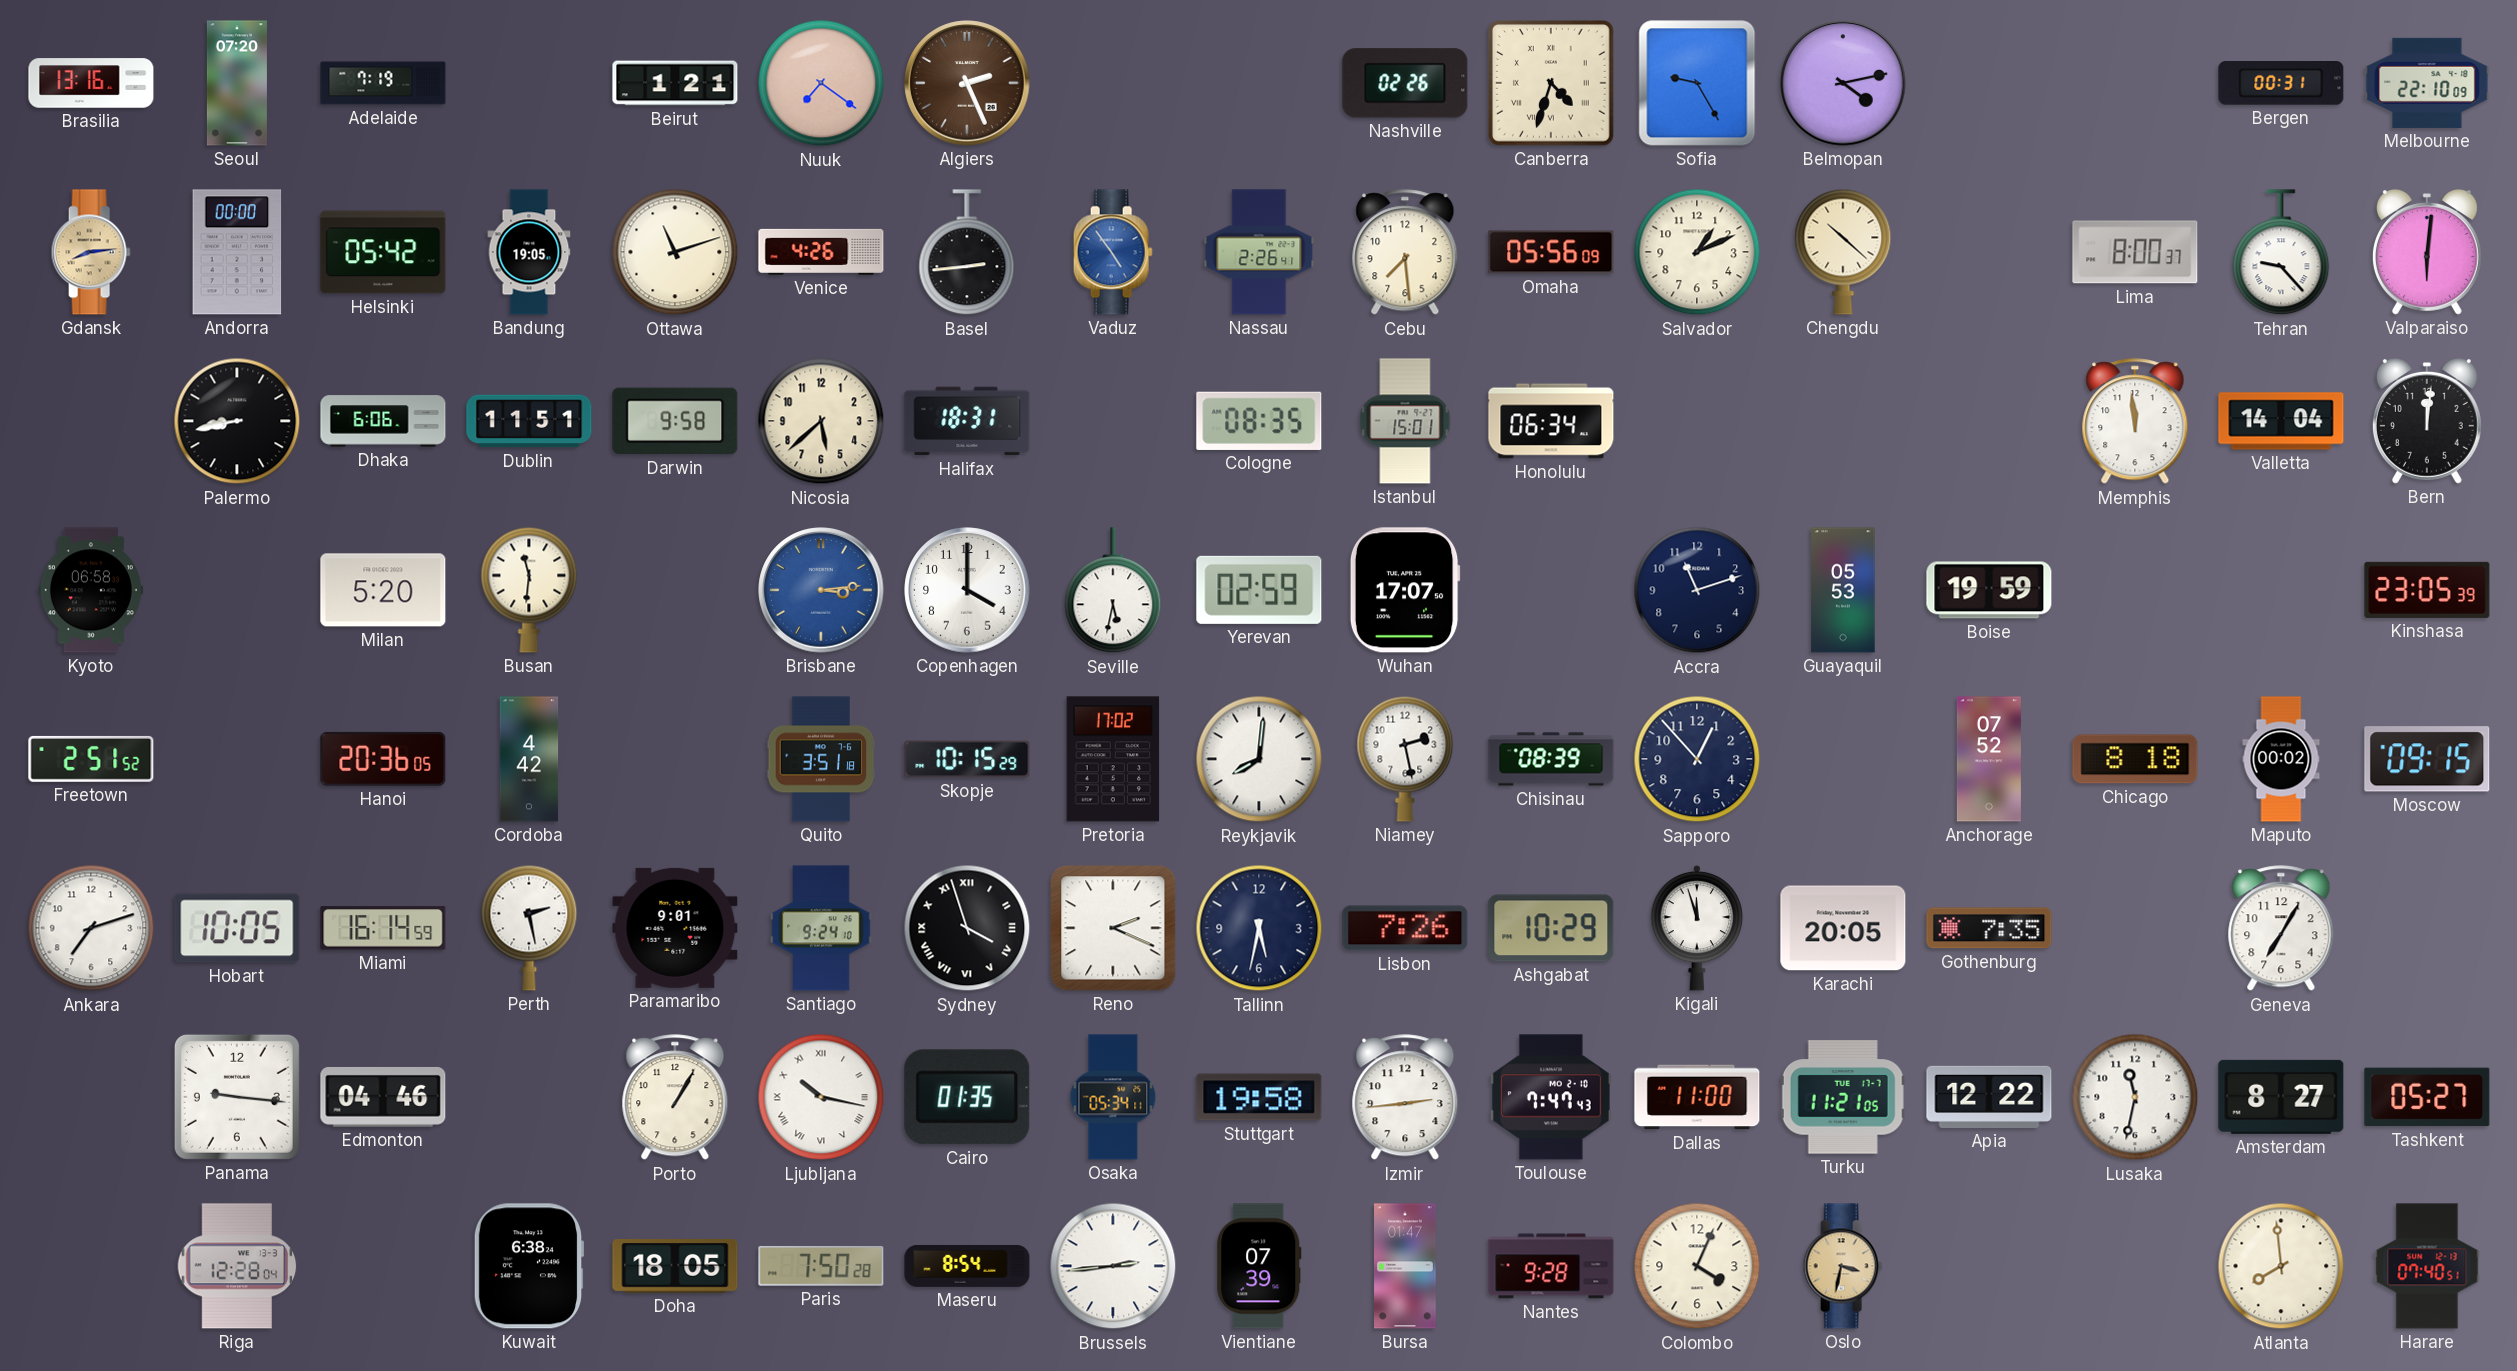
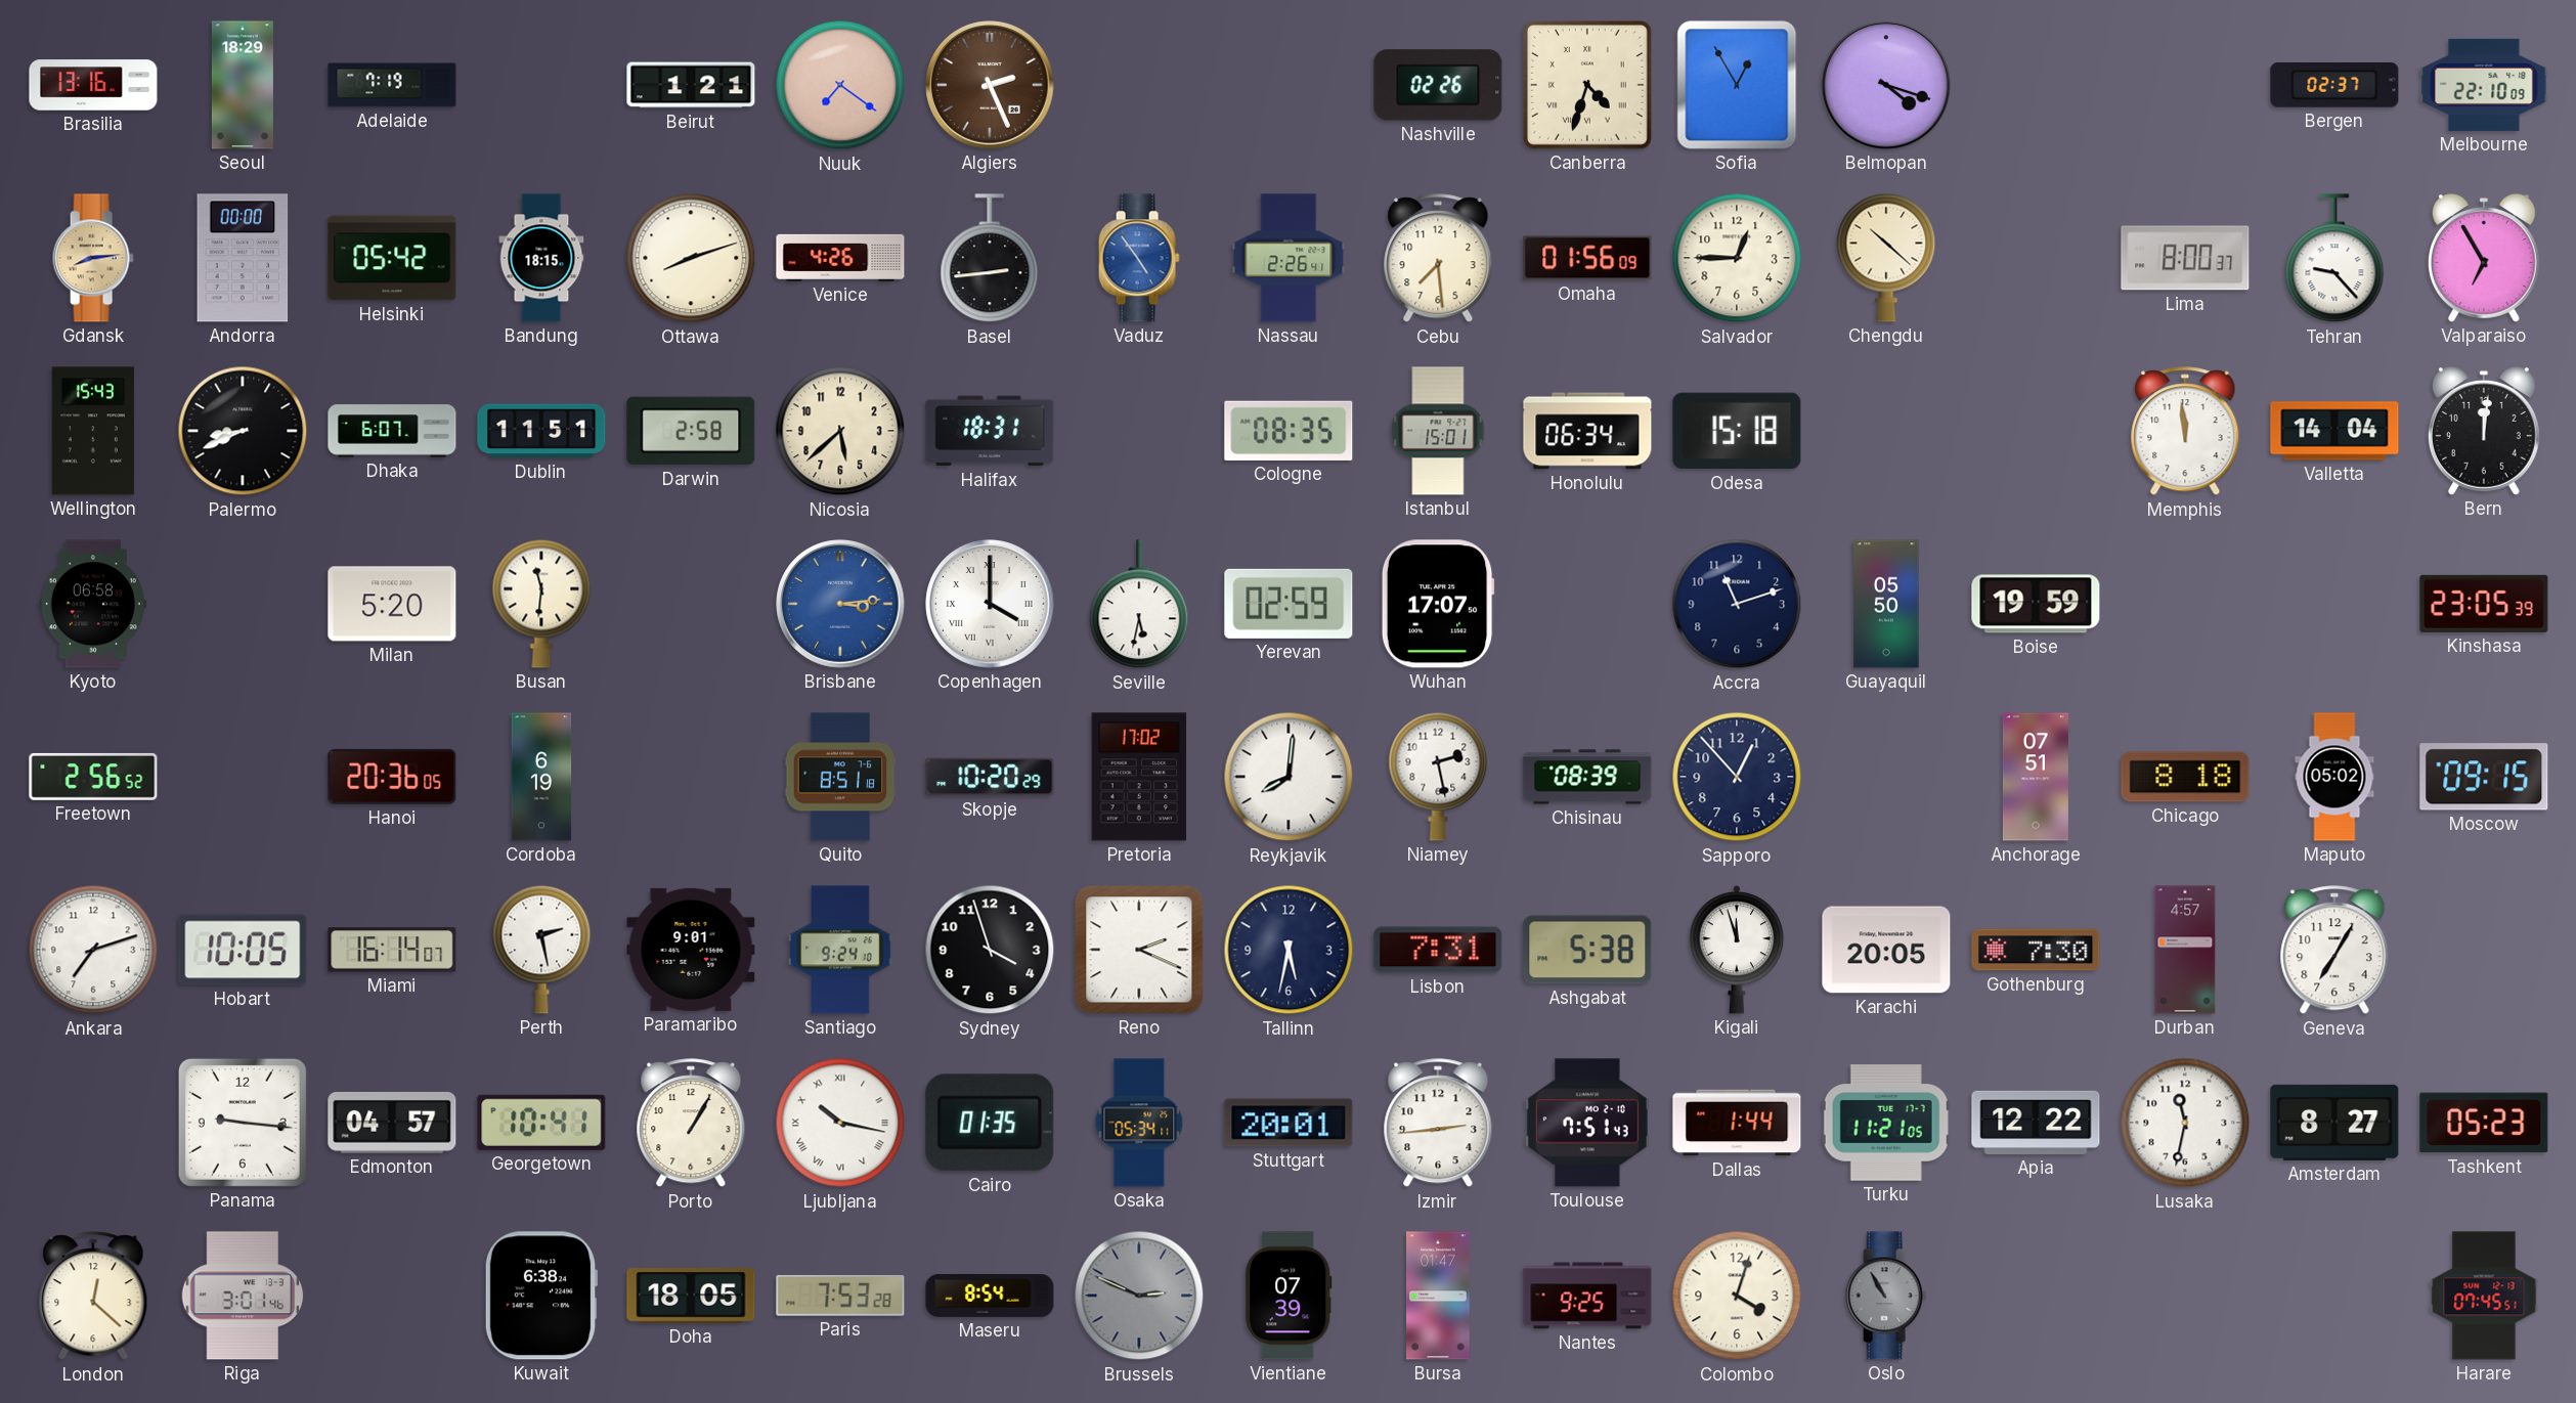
Seoul: 07:20 -> 18:29 (243, 85)
Sofia: 9:25 -> 12:55 (1737, 85)
Belmopan: 4:13 -> 4:18 (1886, 85)
Bergen: 00:31 -> 02:37 (2334, 86)
Bandung: 19:05 -> 18:15 (541, 258)
Ottawa: 11:12 -> 8:12 (691, 258)
Omaha: 05:56 -> 01:56 (1587, 258)
Salvador: 1:11 -> 12:45 (1737, 258)
Valparaiso: 6:01 -> 6:55 (2484, 259)
Wellington: none -> 15:43 (92, 431)
Palermo: 8:43 -> 8:41 (243, 431)
Dhaka: 6:06 -> 6:07 (392, 431)
Darwin: 9:58 -> 2:58 (691, 431)
Odesa: none -> 15:18 (1737, 431)
Copenhagen numerals: Arabic -> Roman (990, 604)
Guayaquil: 05:53 -> 05:50 (1886, 604)
Freetown: 2:51 -> 2:56 (93, 777)
Cordoba: 4:42 -> 6:19 (541, 777)
Quito: 3:51 -> 8:51 (840, 777)
Skopje: 10:15 -> 10:20 (990, 777)
Anchorage: 07:52 -> 07:51 (2036, 777)
Maputo: 00:02 -> 05:02 (2334, 777)
Miami: 16:14:59 -> 16:14:07 (392, 950)
Sydney numerals: Roman -> Arabic (990, 950)
Lisbon: 7:26 -> 7:31 (1438, 950)
Ashgabat: 10:29 -> 5:38 (1587, 950)
Gothenburg: 7:35 -> 7:30 (2036, 950)
Durban: none -> 4:57 (2185, 950)
Edmonton: 04:46 -> 04:57 (392, 1123)
Georgetown: none -> 10:41 (541, 1123)
Stuttgart: 19:58 -> 20:01 (1289, 1123)
Toulouse: 7:47 -> 7:51 (1587, 1123)
Dallas: 11:00 -> 1:44 (1737, 1123)
Tashkent: 05:27 -> 05:23 (2484, 1123)
London: none -> 12:22 (93, 1297)
Riga: 12:28 -> 3:01 (243, 1296)
Paris: 7:50 -> 7:53 (840, 1296)
Brussels: 2:44 -> 2:49 (1139, 1296)
Brussels dial: white -> grey (1139, 1296)
Nantes: 9:28 -> 9:25 (1587, 1296)
Colombo: 4:04 -> 4:03 (1737, 1296)
Oslo: 3:32 -> 10:55 (1886, 1296)
Oslo dial: champagne -> grey (1886, 1296)
Atlanta: 7:59 -> none (2281, 1266)
Harare: 07:40 -> 07:45 (2484, 1296)
